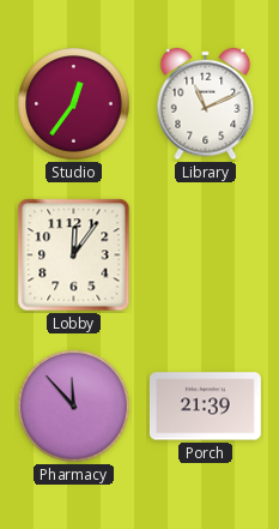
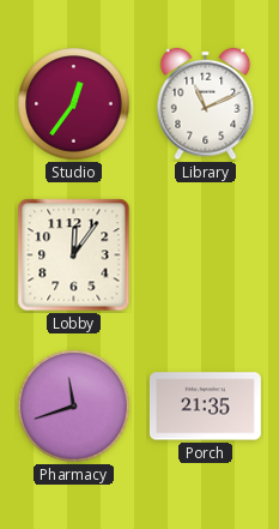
Pharmacy: 11:53 -> 11:42 (74, 407)
Porch: 21:39 -> 21:35 (205, 407)
